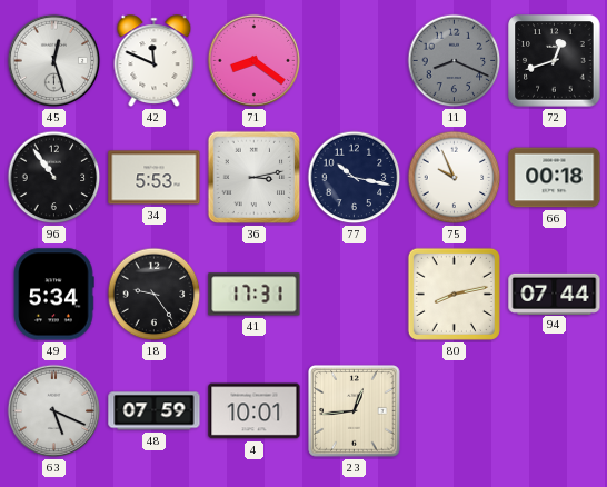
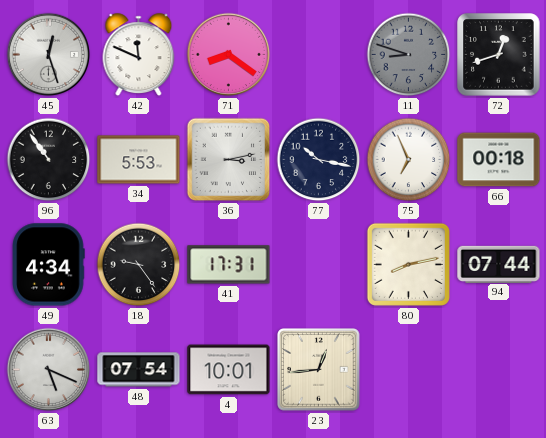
11: 8:19 -> 8:48 (409, 55)
75: 9:56 -> 6:56 (409, 160)
49: 5:34 -> 4:34 (48, 265)
48: 07:59 -> 07:54 (139, 370)
